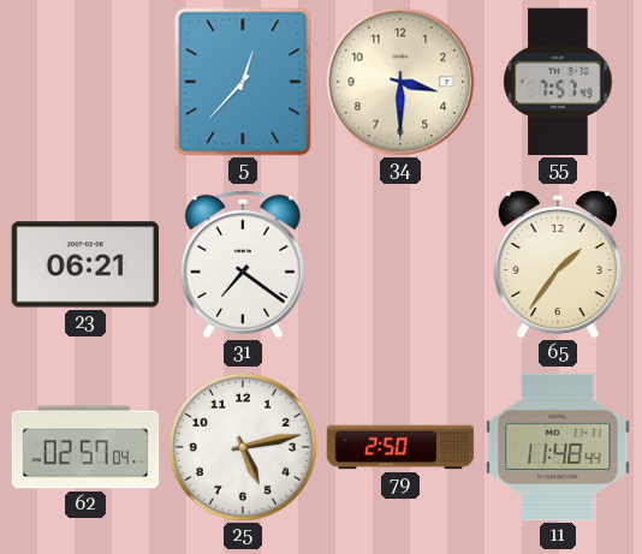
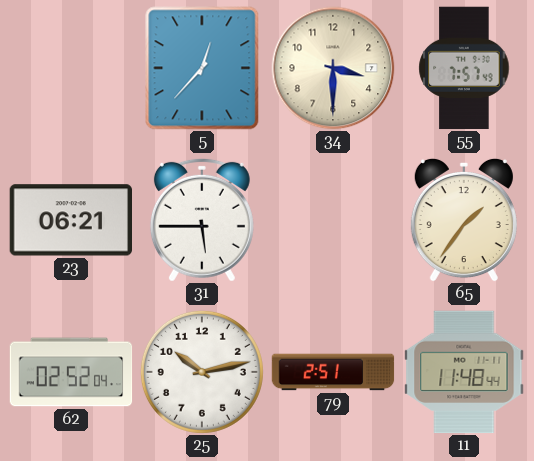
31: 7:21 -> 5:45 (202, 220)
62: 02:57 -> 02:52 (71, 372)
25: 5:13 -> 10:13 (202, 372)
79: 2:50 -> 2:51 (333, 372)
